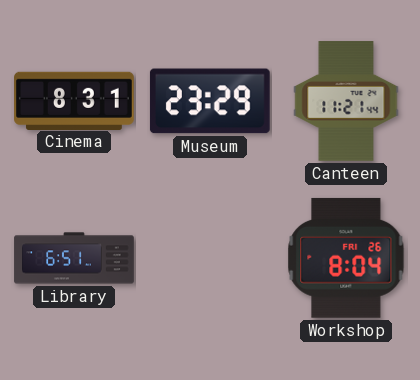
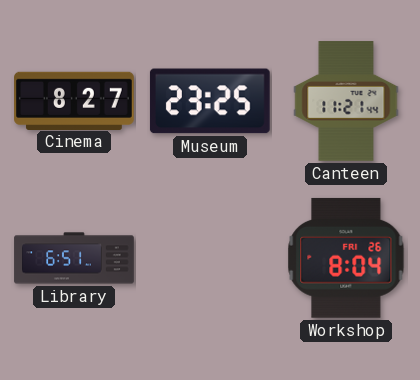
Cinema: 8:31 -> 8:27 (74, 100)
Museum: 23:29 -> 23:25 (210, 101)
